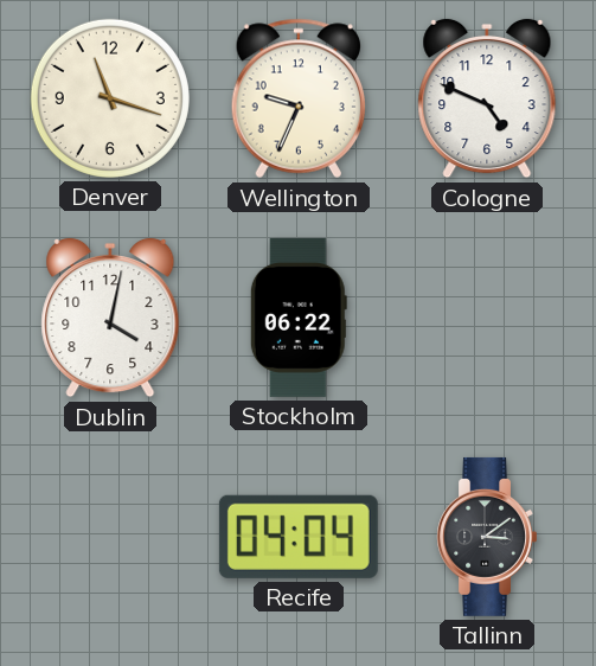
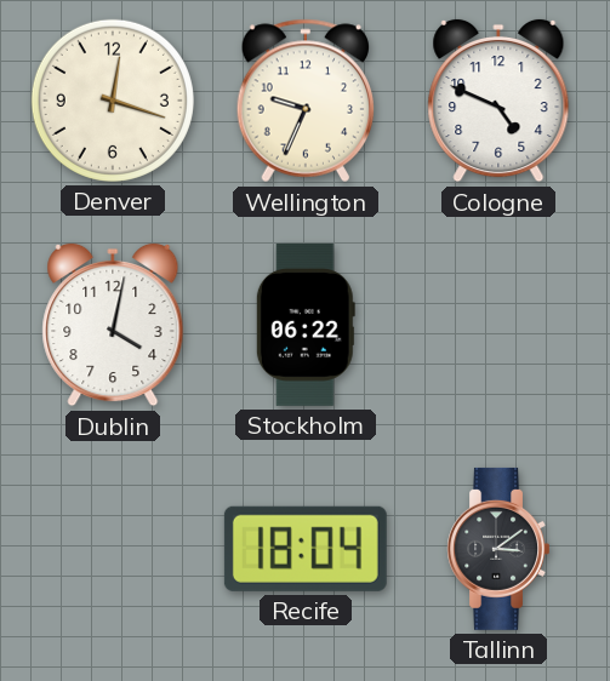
Denver: 11:18 -> 12:18 (113, 101)
Recife: 04:04 -> 18:04 (306, 549)
